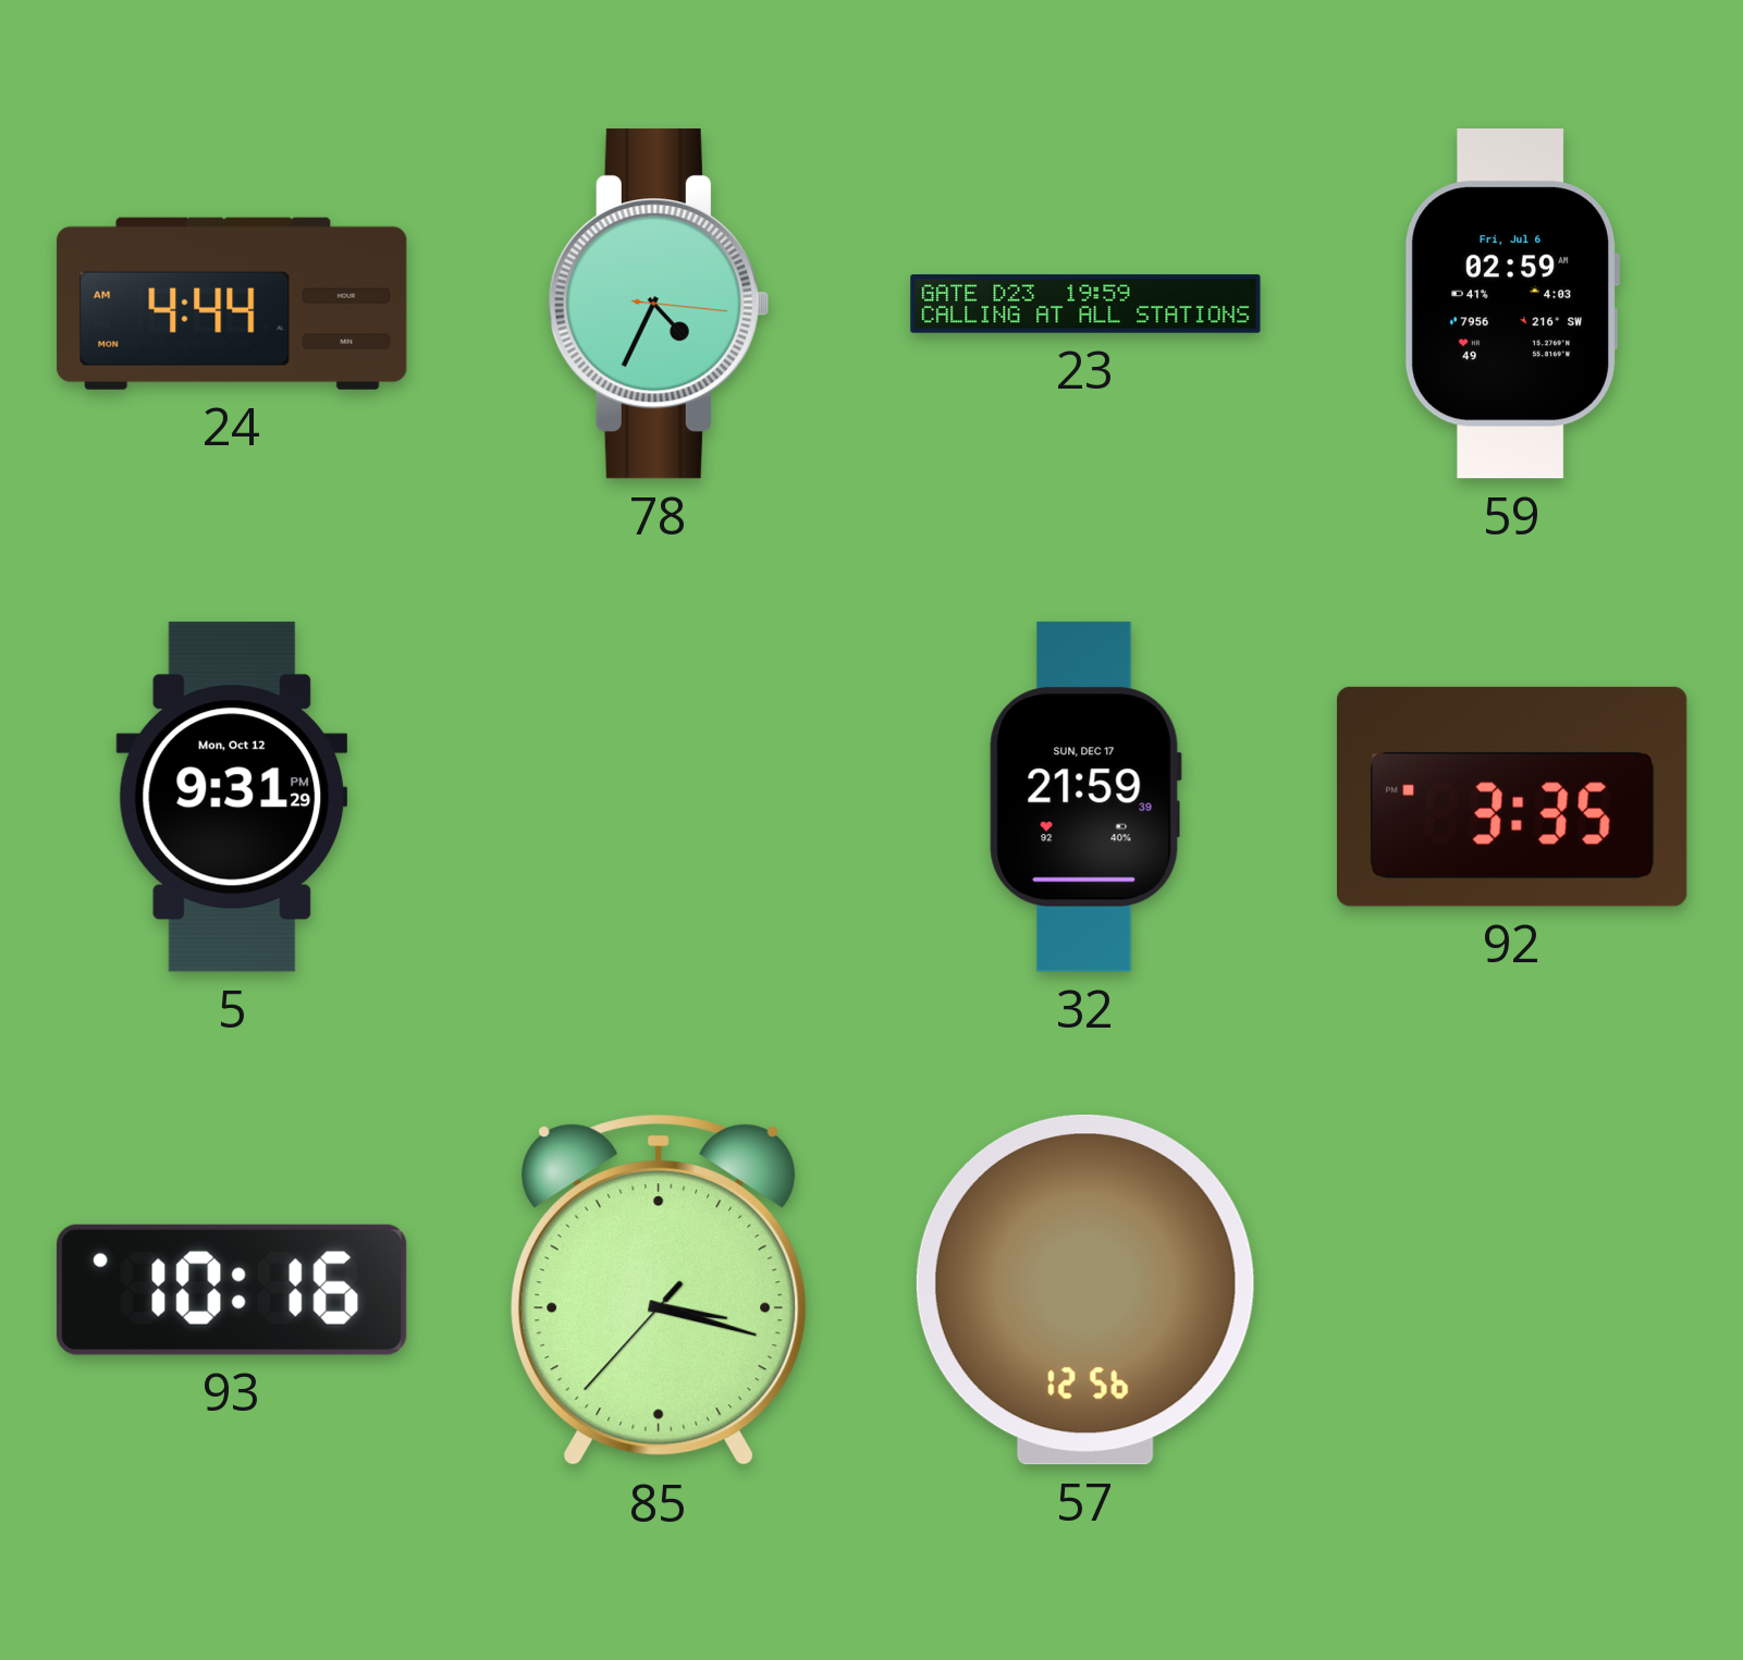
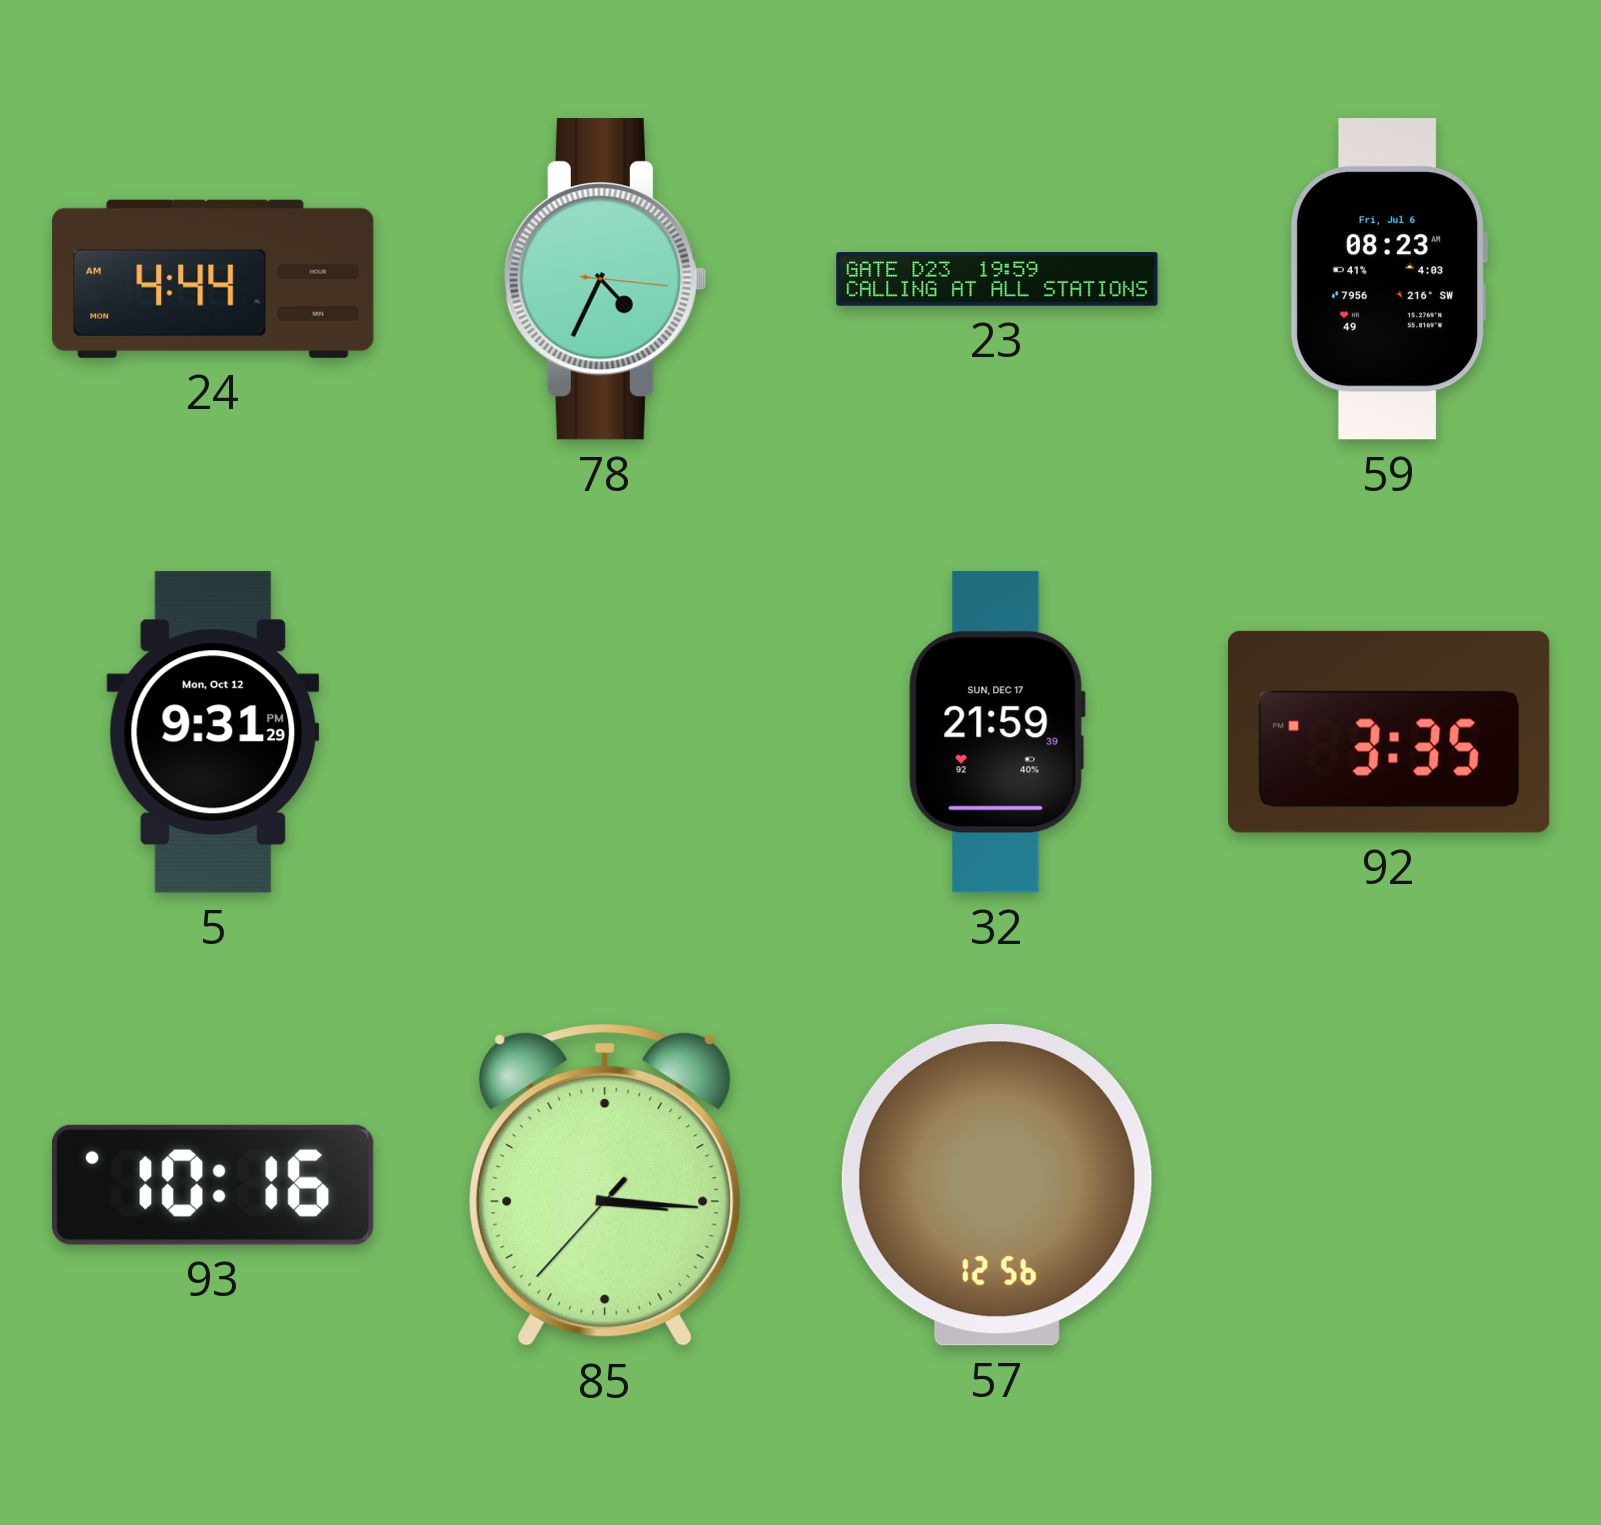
59: 02:59 -> 08:23 (1388, 279)
85: 3:17 -> 3:15 (605, 1185)
